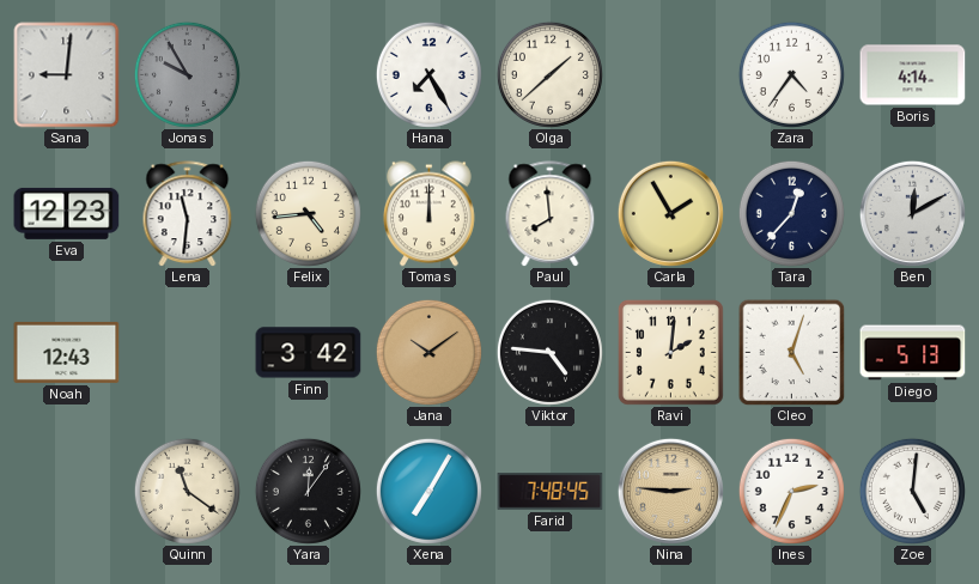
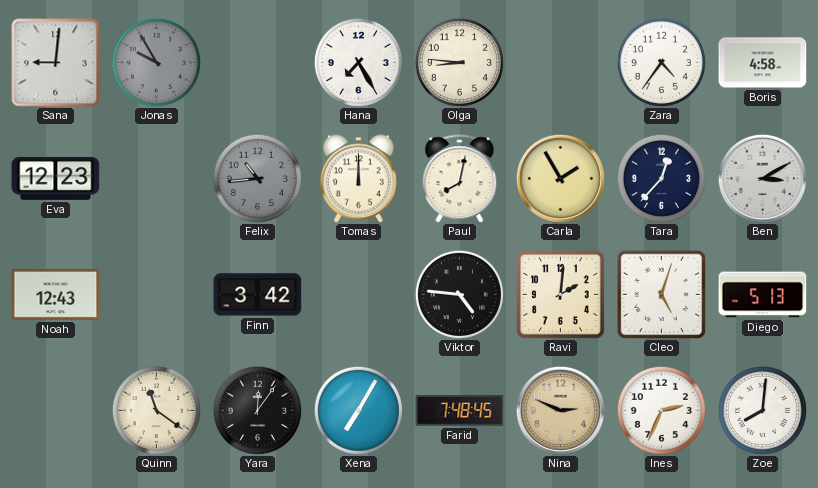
Olga: 1:38 -> 8:46 (459, 62)
Boris: 4:14 -> 4:58 (763, 63)
Lena: 11:31 -> none (188, 214)
Felix: 4:44 -> 10:44 (257, 178)
Felix dial: cream -> grey (257, 178)
Paul: 7:59 -> 8:02 (460, 179)
Ben: 12:10 -> 3:10 (762, 178)
Jana: 10:09 -> none (428, 352)
Nina: 2:46 -> 2:49 (560, 410)
Zoe: 5:01 -> 8:01 (762, 410)
